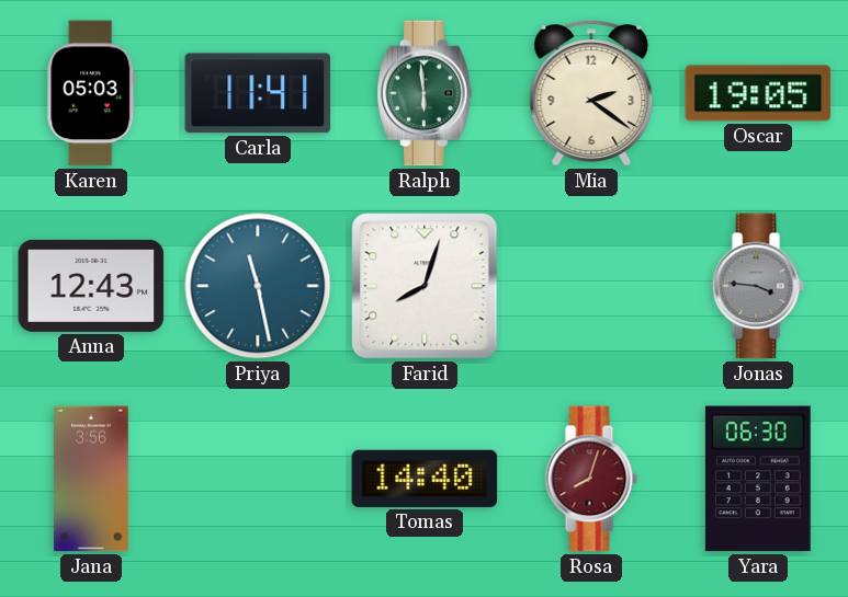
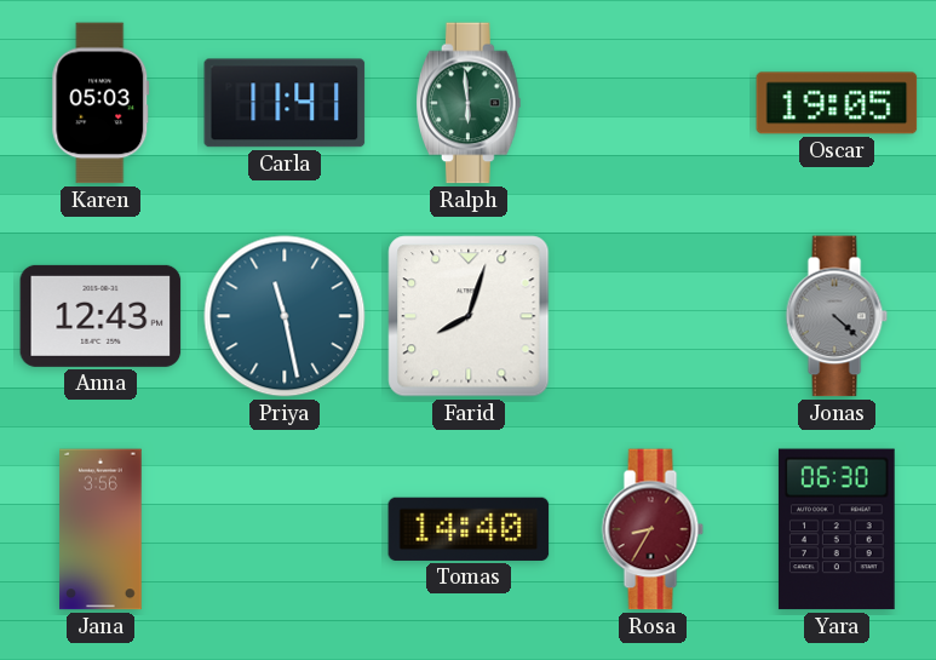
Mia: 2:21 -> none (591, 93)
Jonas: 3:46 -> 4:22 (837, 316)
Rosa: 8:03 -> 8:35 (653, 529)
